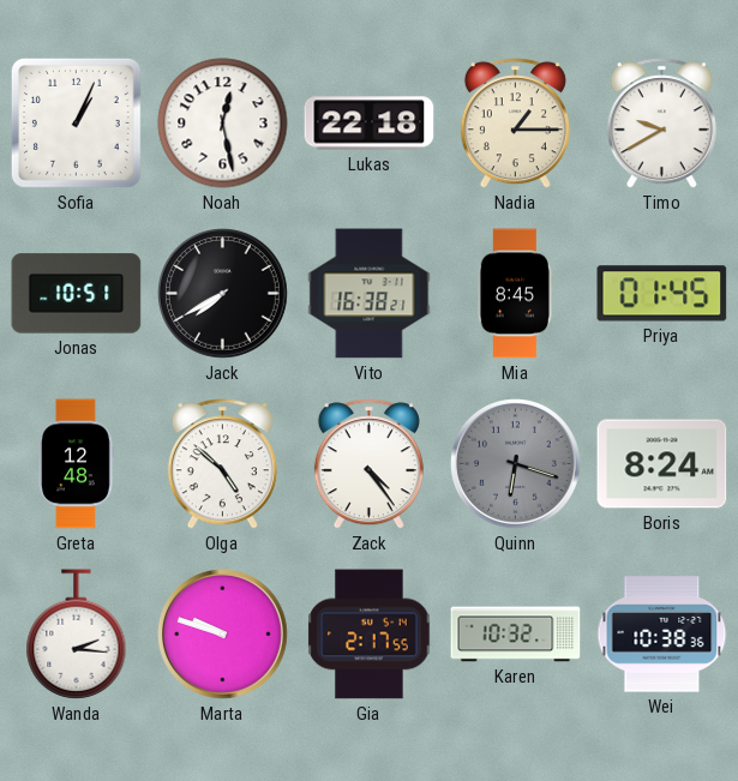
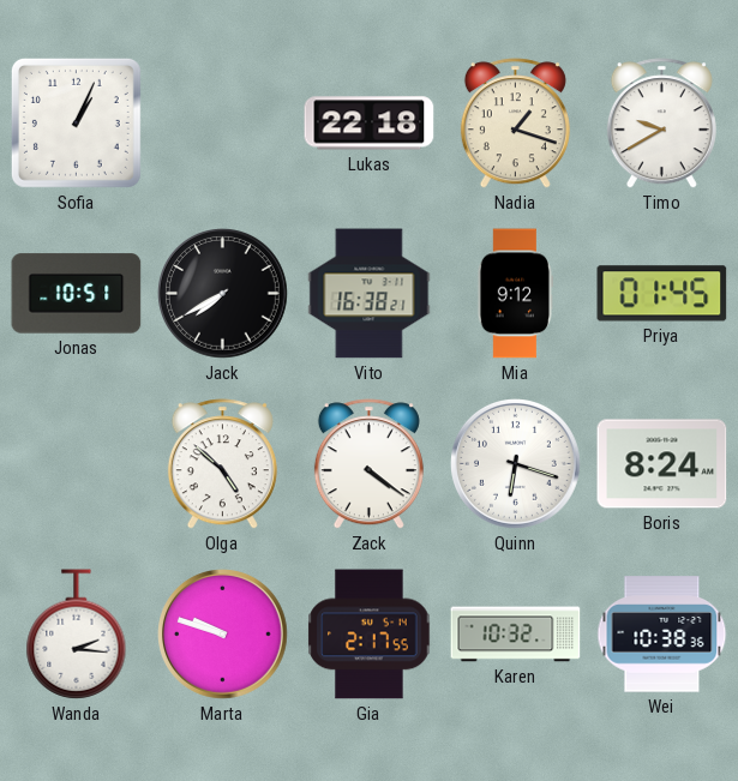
Noah: 12:28 -> none (223, 124)
Nadia: 1:15 -> 1:18 (515, 124)
Mia: 8:45 -> 9:12 (515, 294)
Greta: 12:48 -> none (76, 464)
Zack: 4:24 -> 4:21 (368, 464)
Quinn dial: grey -> white (516, 464)
